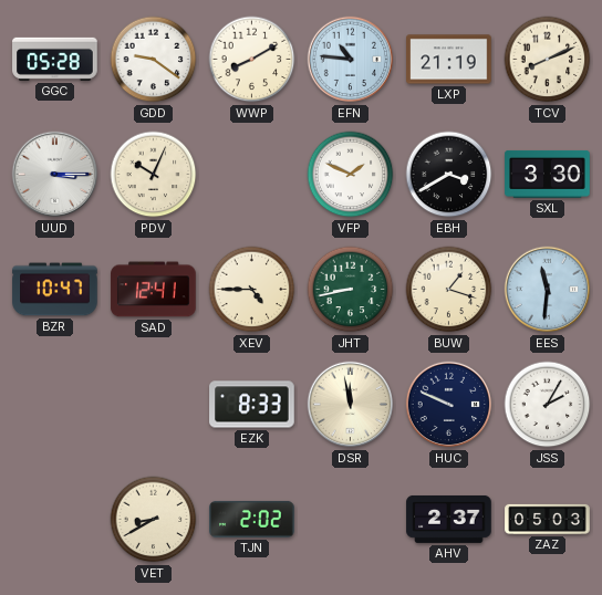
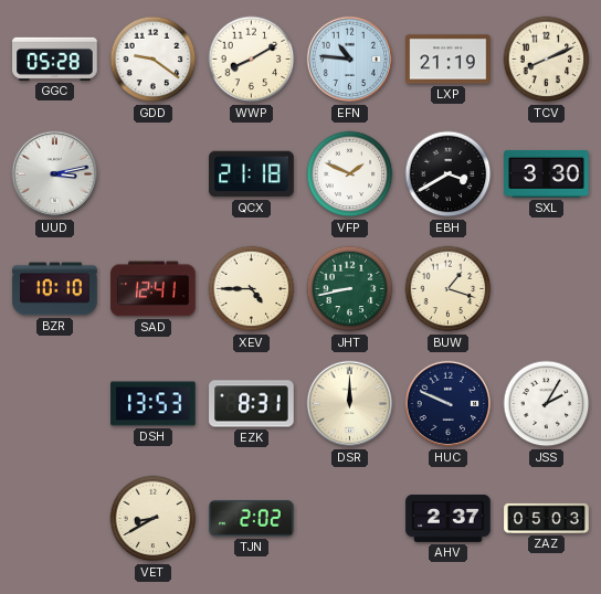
UUD: 3:15 -> 3:13 (55, 174)
PDV: 10:04 -> none (154, 175)
QCX: none -> 21:18 (252, 174)
BZR: 10:47 -> 10:10 (55, 289)
EES: 11:31 -> none (548, 290)
DSH: none -> 13:53 (154, 404)
EZK: 8:33 -> 8:31 (252, 404)
DSR: 11:58 -> 12:00 (350, 404)
